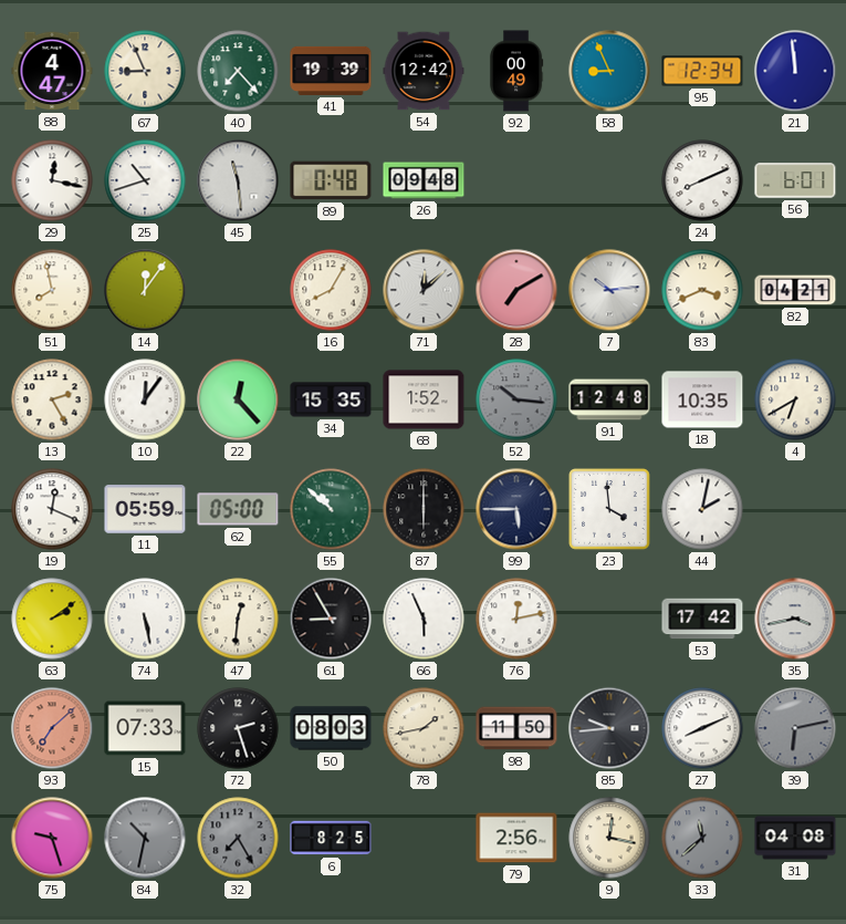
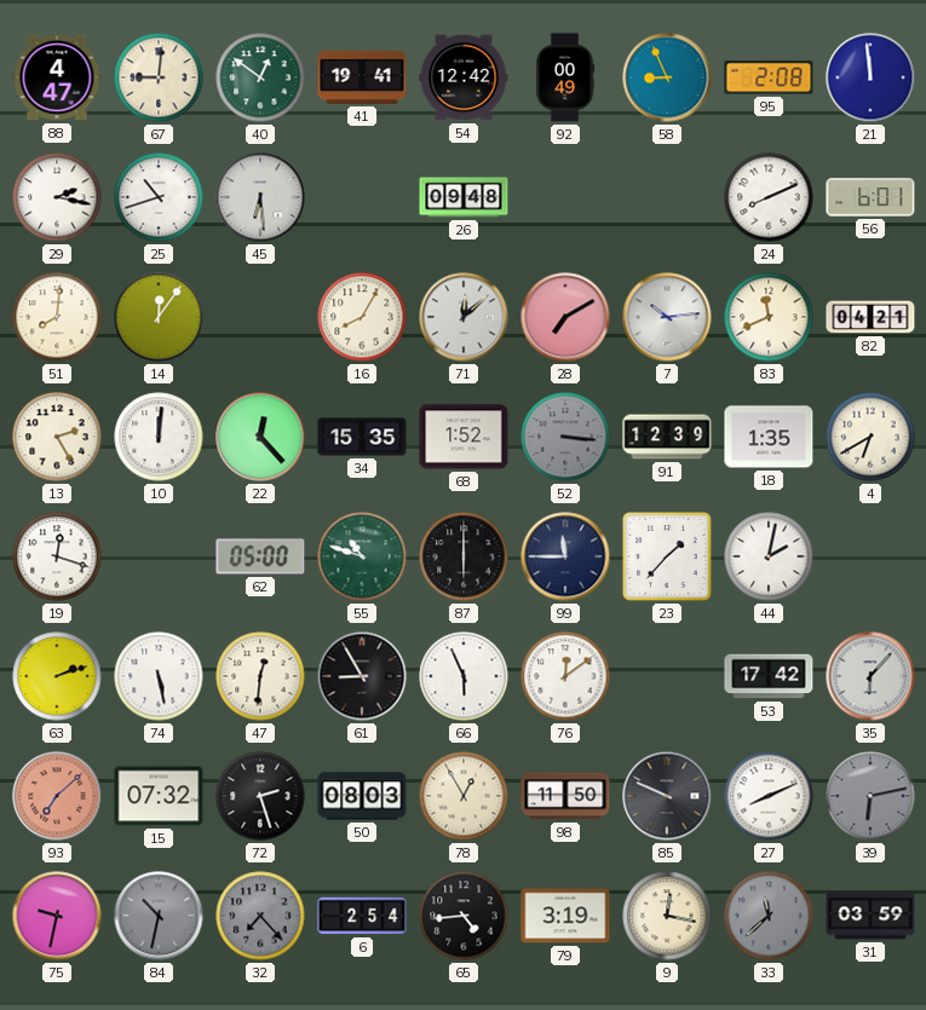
67: 8:56 -> 9:01 (159, 77)
40: 7:23 -> 12:51 (260, 77)
41: 19:39 -> 19:41 (362, 77)
95: 12:34 -> 2:08 (769, 77)
29: 12:17 -> 2:17 (57, 197)
45: 11:29 -> 6:29 (260, 197)
89: 0:48 -> none (331, 180)
51: 7:58 -> 8:01 (57, 317)
83: 3:41 -> 11:41 (769, 317)
10: 12:06 -> 12:01 (159, 437)
52: 10:16 -> 3:16 (565, 437)
91: 12:48 -> 12:39 (667, 437)
18: 10:35 -> 1:35 (769, 437)
19: 12:19 -> 12:18 (57, 556)
11: 05:59 -> none (145, 509)
55: 10:52 -> 10:48 (362, 556)
99: 5:45 -> 11:45 (565, 556)
23: 3:59 -> 1:37 (668, 558)
63: 2:09 -> 2:12 (57, 676)
76: 12:13 -> 12:09 (565, 676)
35: 3:43 -> 6:07 (870, 676)
15: 07:33 -> 07:32 (159, 796)
78: 1:43 -> 12:55 (464, 796)
85: 9:44 -> 9:49 (667, 796)
75: 9:27 -> 9:32 (57, 916)
32: 7:25 -> 7:23 (260, 916)
6: 8:25 -> 2:54 (362, 916)
65: none -> 4:44 (464, 916)
79: 2:56 -> 3:19 (565, 916)
31: 04:08 -> 03:59 (870, 916)
